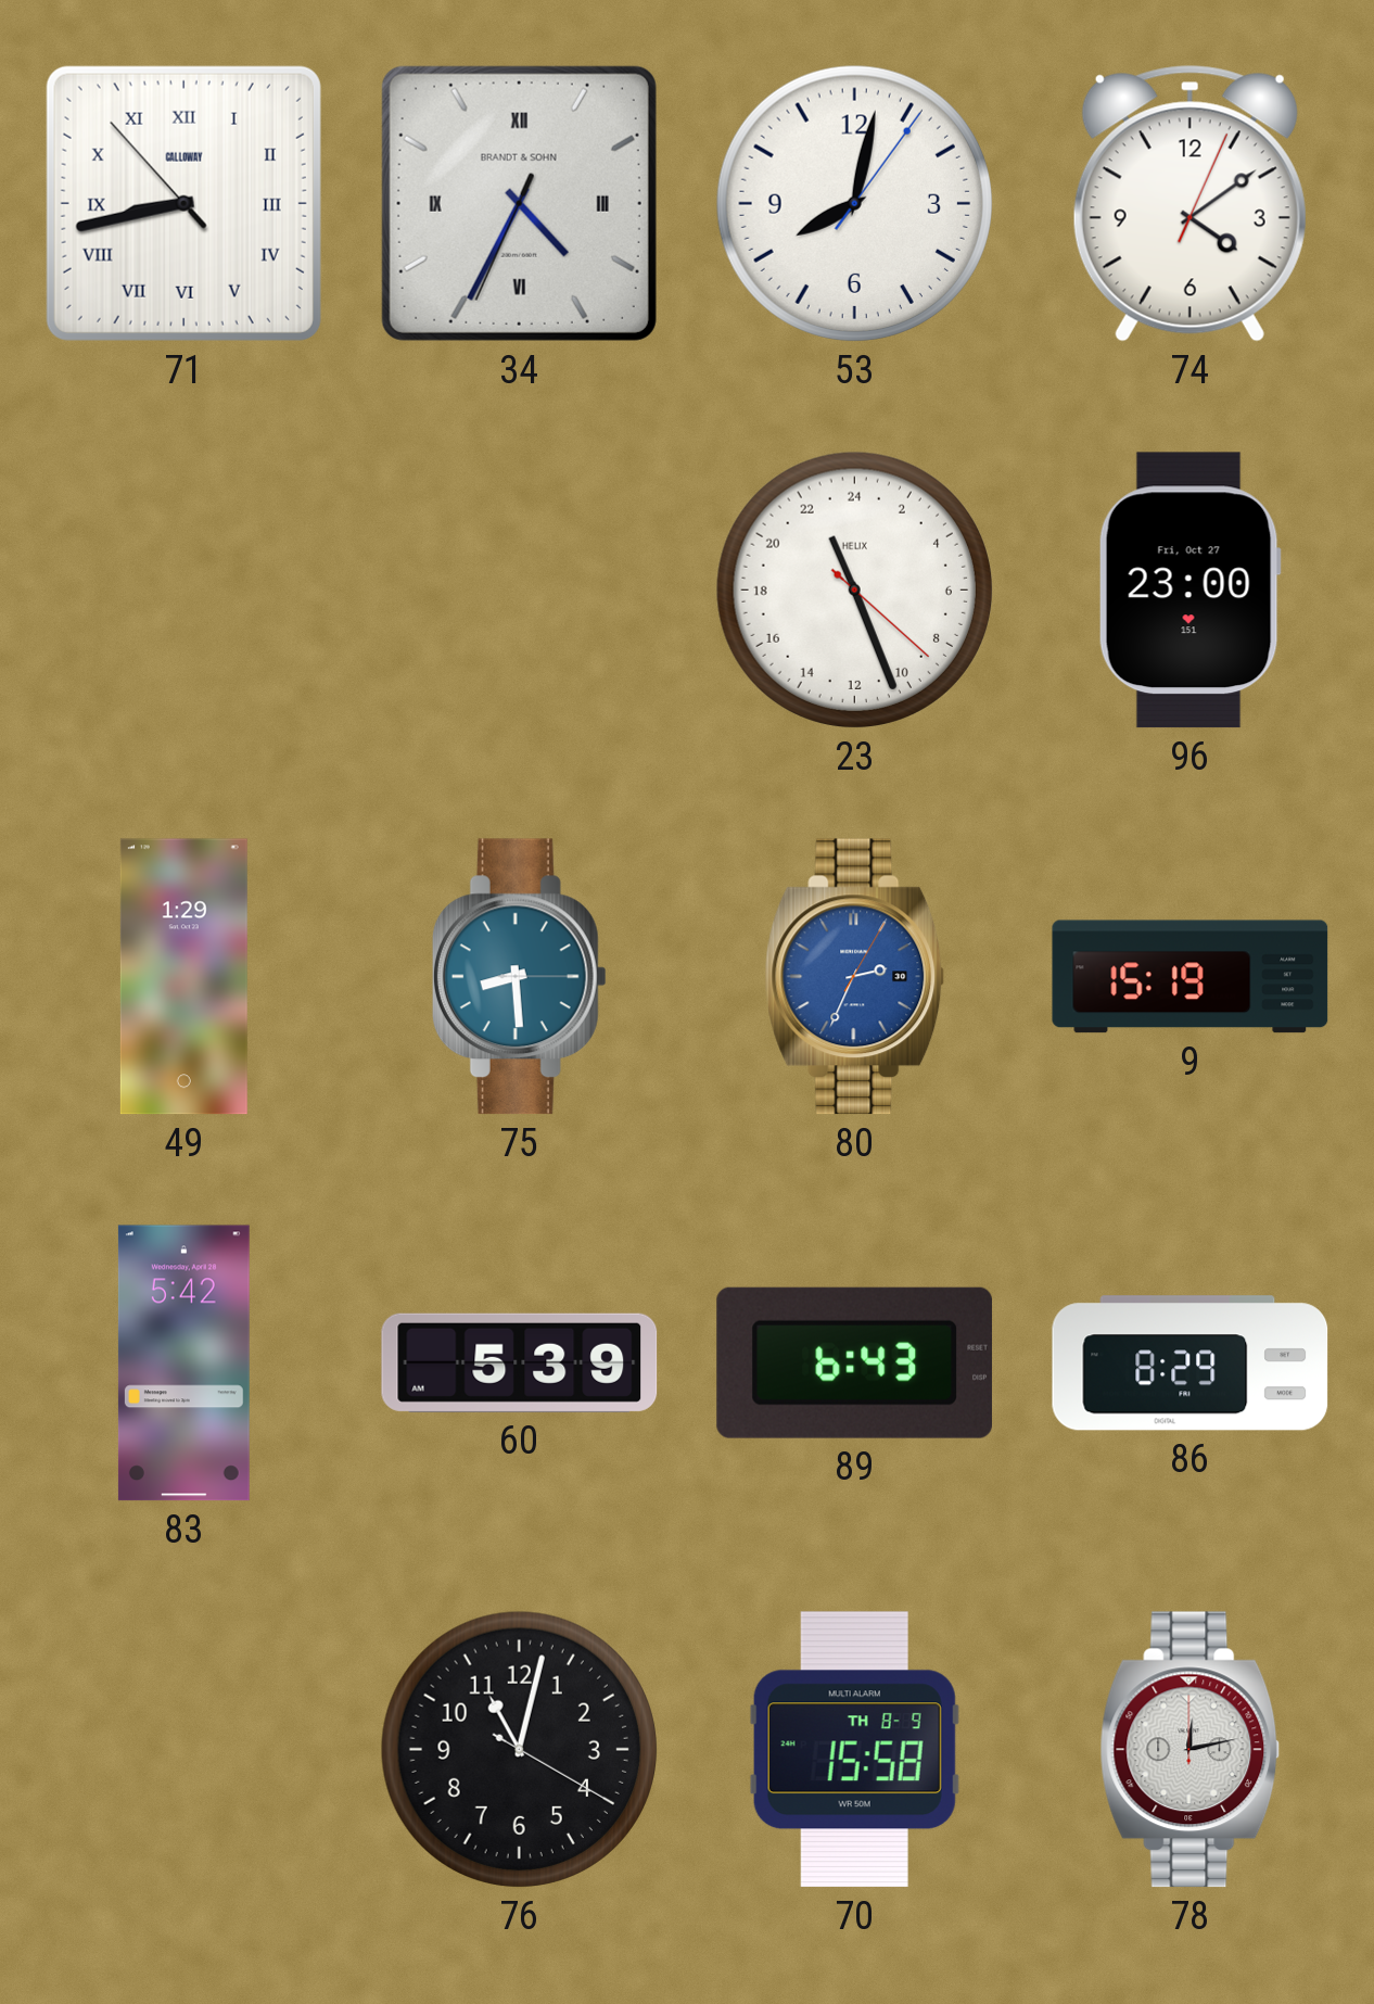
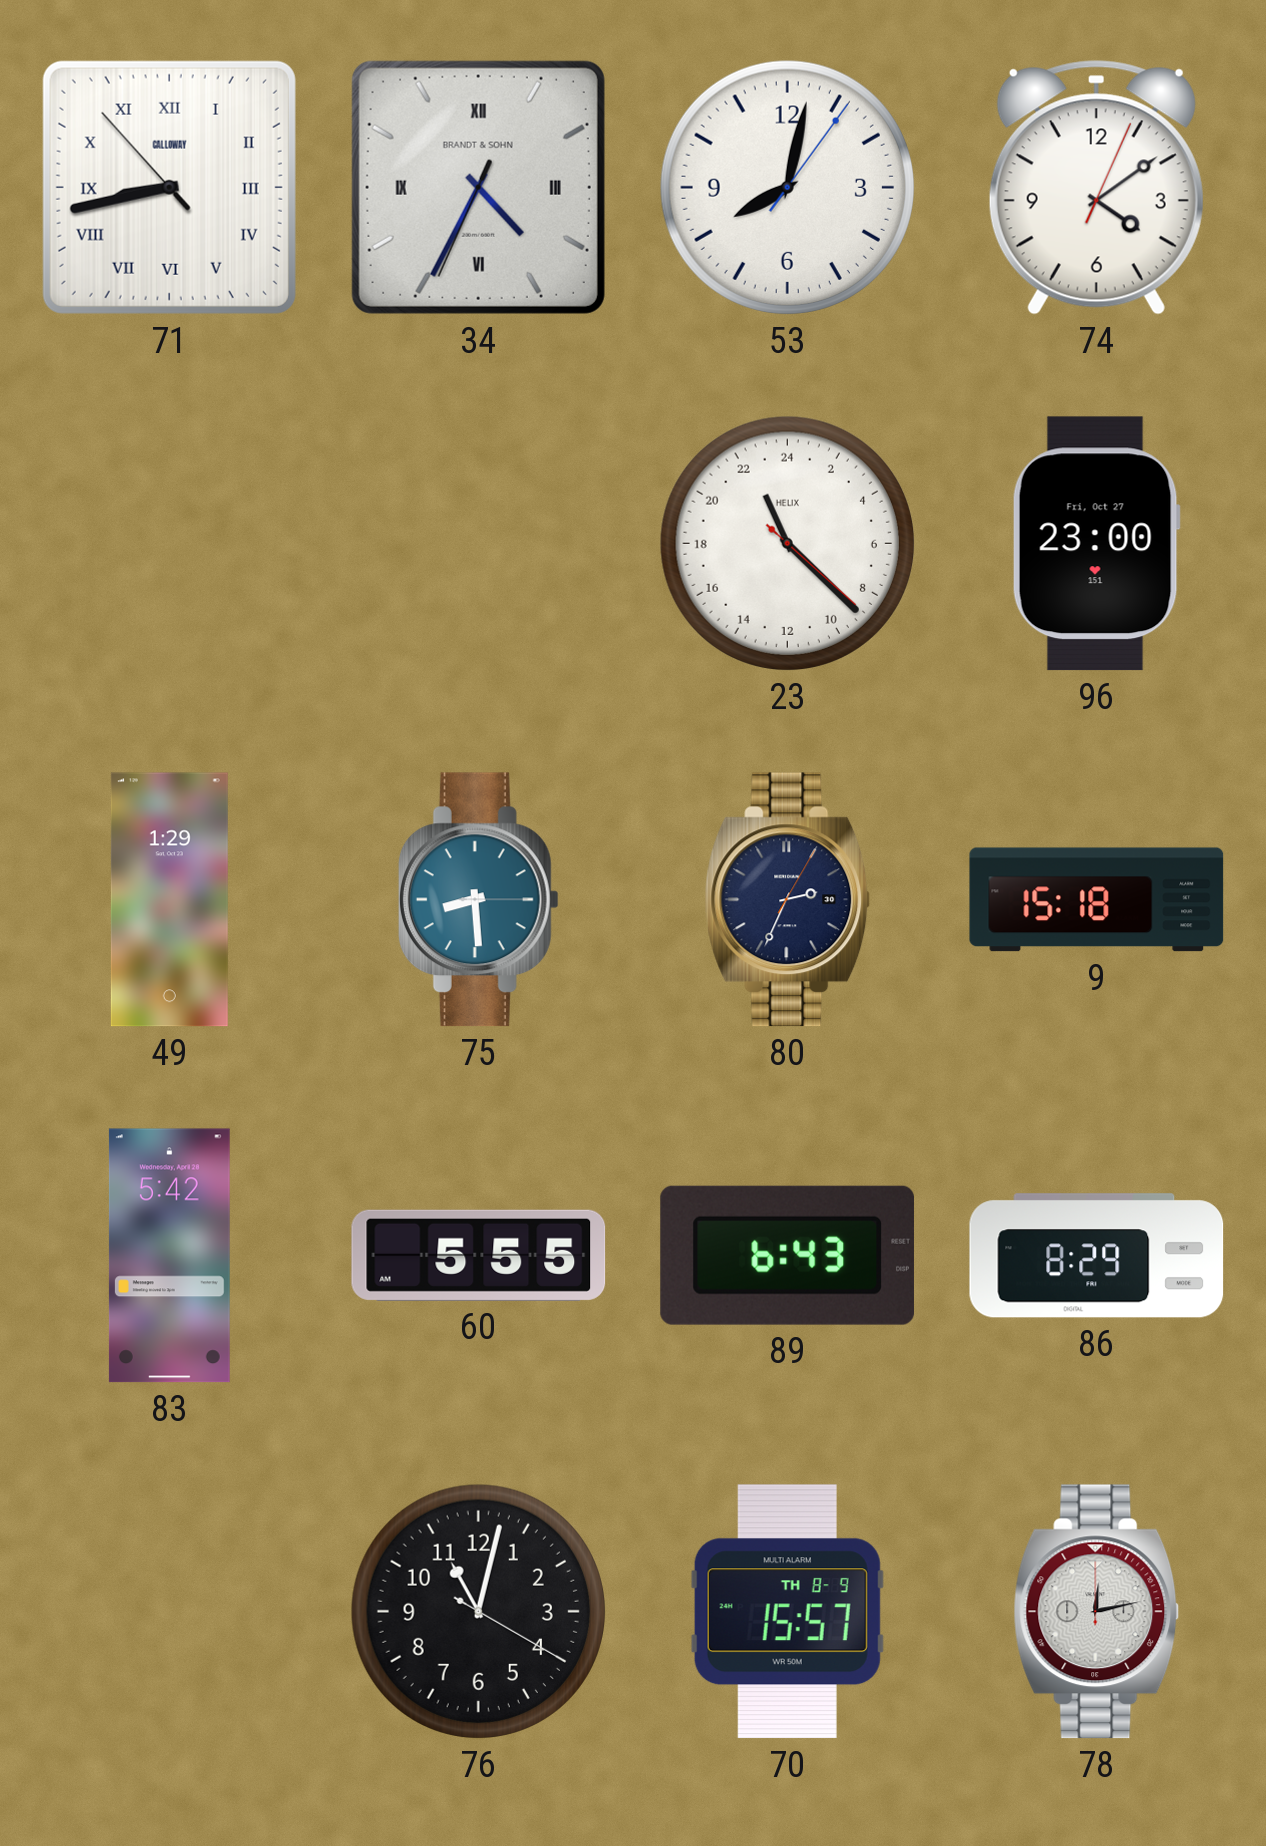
23: 22:26 -> 22:22 (787, 543)
80 dial: blue -> navy (788, 900)
9: 15:19 -> 15:18 (1097, 900)
60: 5:39 -> 5:55 (479, 1255)
70: 15:58 -> 15:57 (787, 1612)
